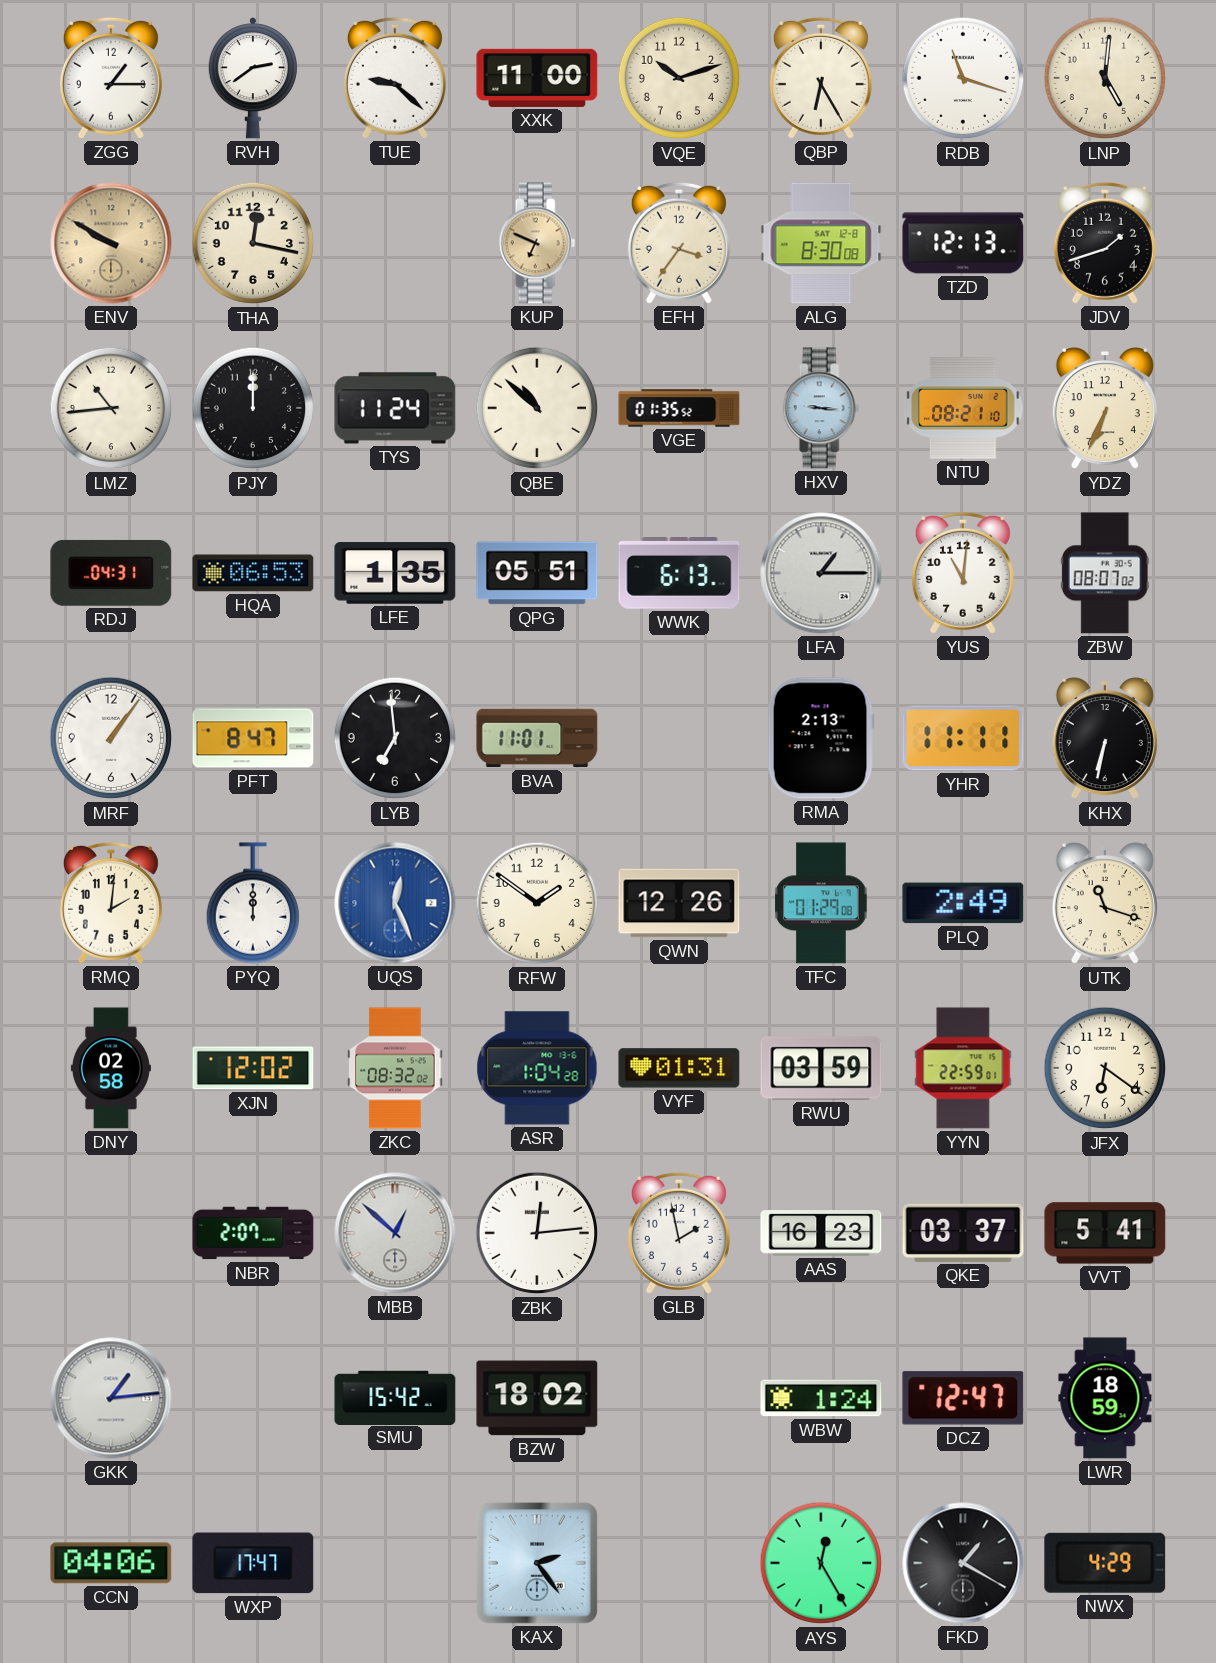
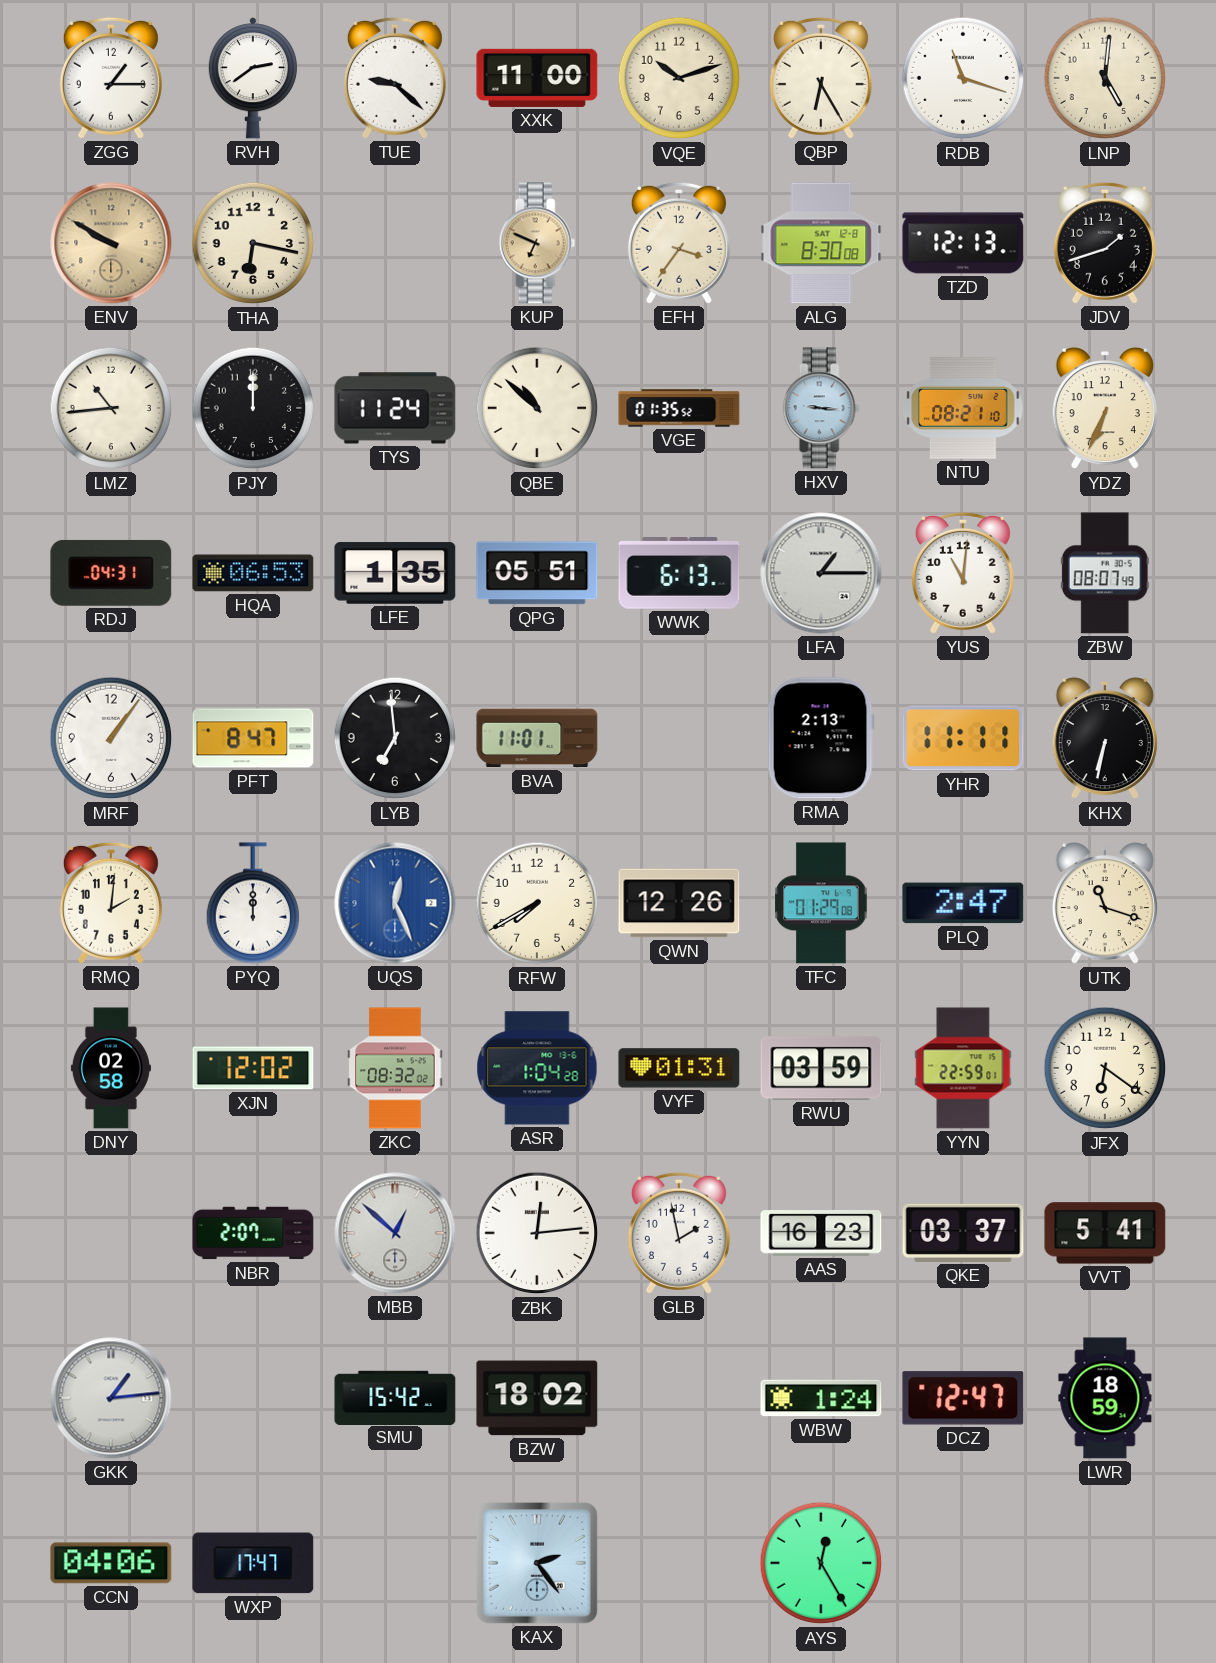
THA: 12:17 -> 6:17 (253, 243)
ZBW: 08:07:02 -> 08:07:49 (1105, 573)
RFW: 1:51 -> 7:40 (537, 903)
PLQ: 2:49 -> 2:47 (963, 903)
FKD: 1:20 -> none (963, 1563)
NWX: 4:29 -> none (1105, 1563)
